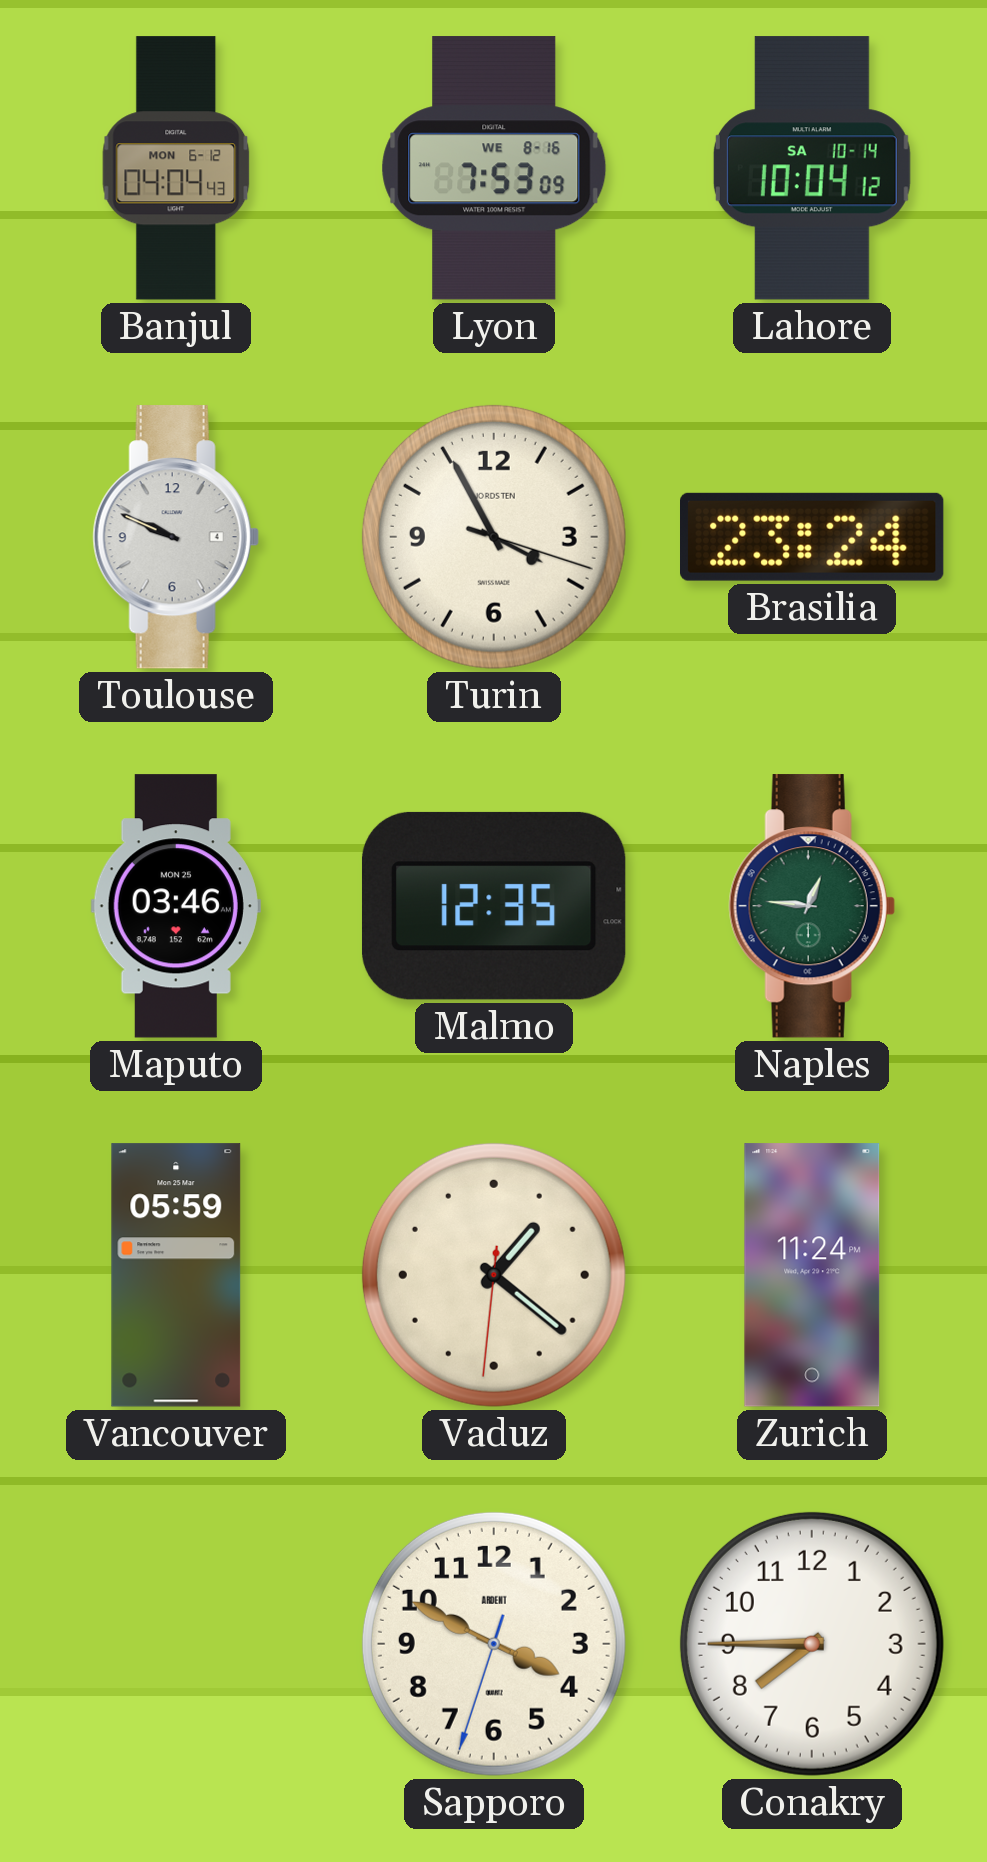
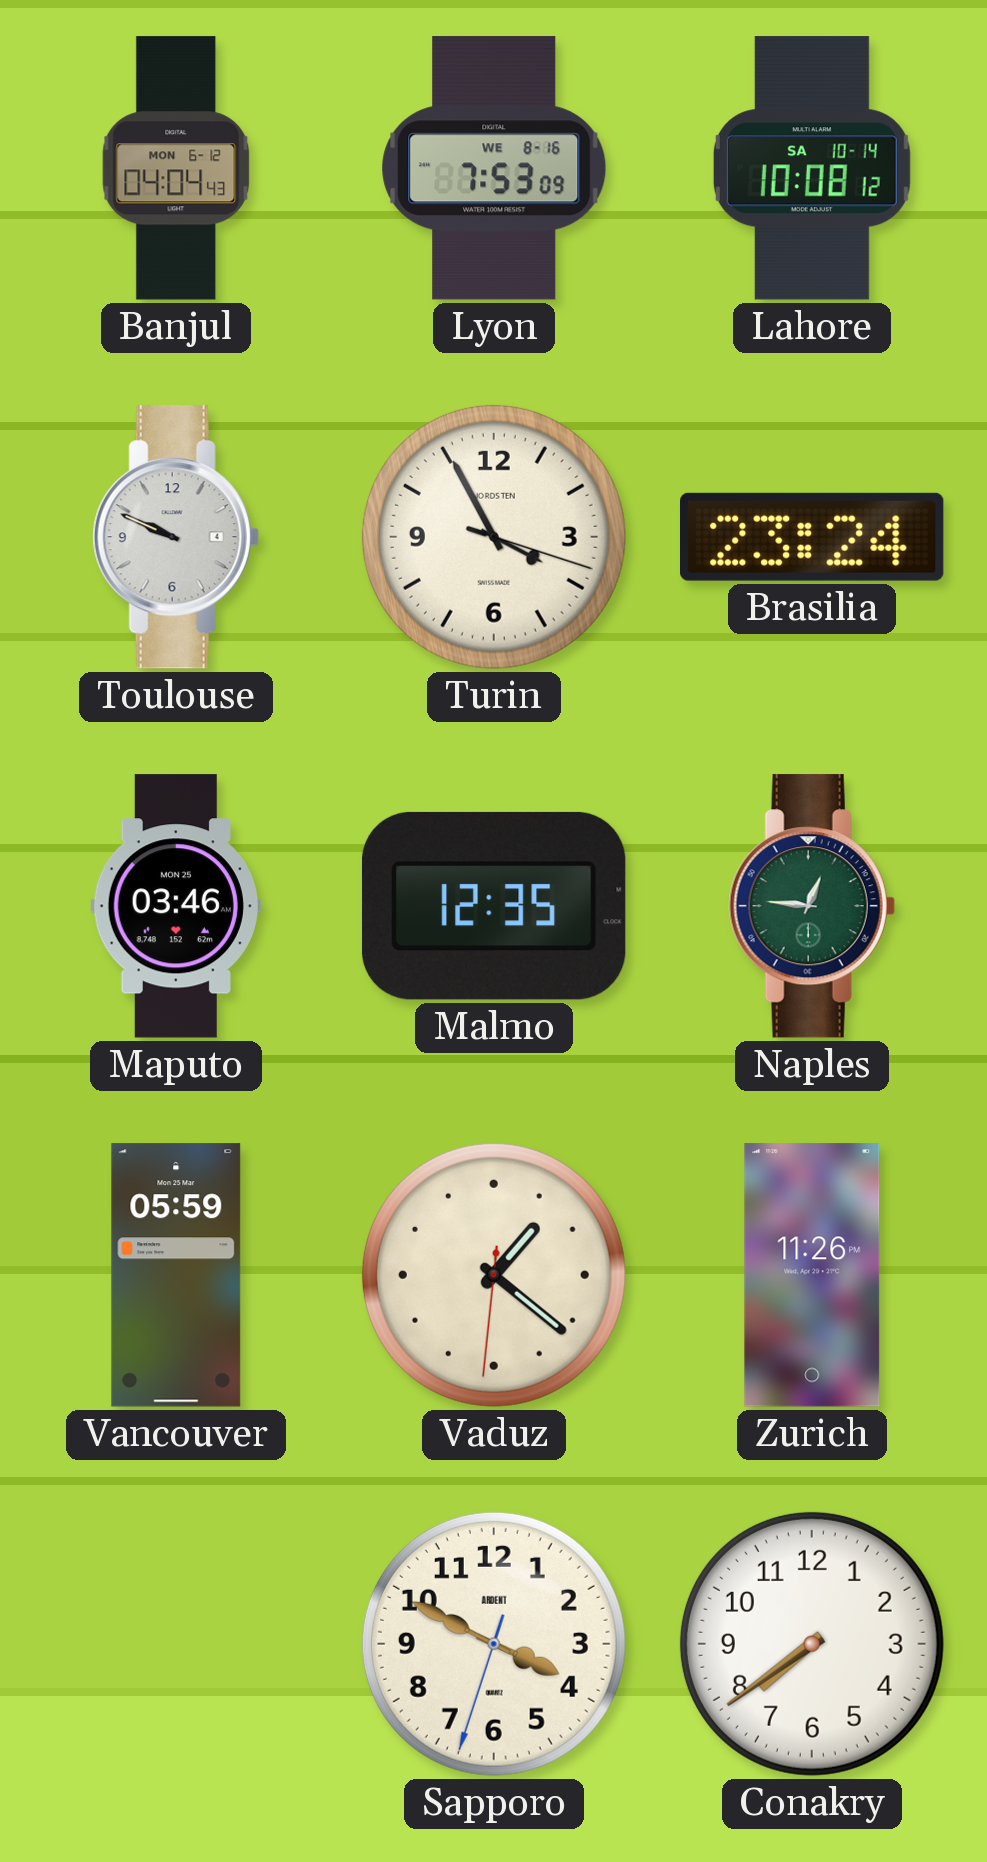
Lahore: 10:04 -> 10:08 (812, 168)
Zurich: 11:24 -> 11:26 (812, 1275)
Conakry: 7:45 -> 7:39 (812, 1644)
